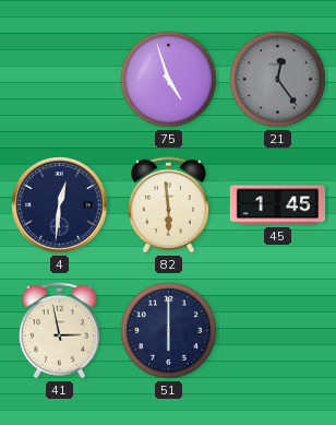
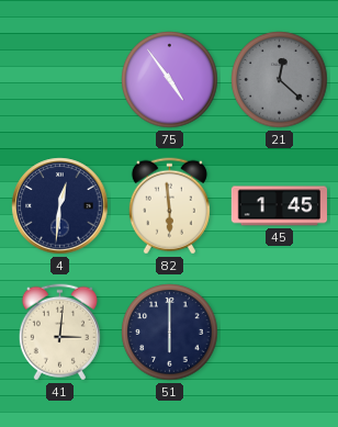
75: 4:57 -> 4:54 (170, 80)
21: 12:24 -> 12:22 (280, 80)
41: 2:58 -> 3:01 (59, 333)
